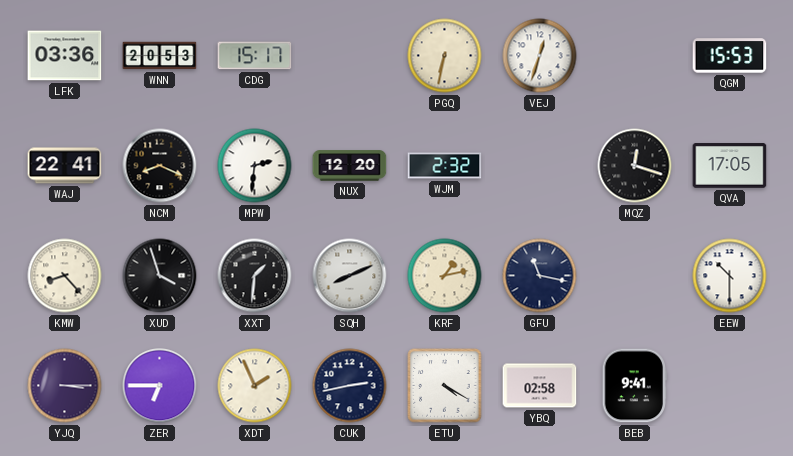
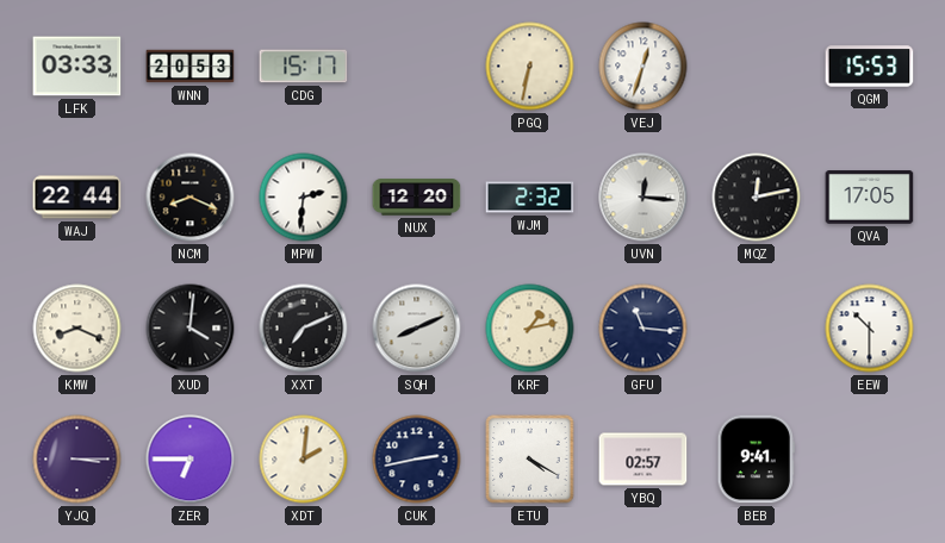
LFK: 03:36 -> 03:33 (77, 67)
WAJ: 22:41 -> 22:44 (77, 198)
UVN: none -> 12:16 (644, 198)
MQZ: 12:18 -> 12:13 (757, 198)
KMW: 8:23 -> 8:19 (77, 329)
XUD: 3:57 -> 4:01 (191, 329)
XXT: 1:31 -> 7:11 (304, 329)
GFU: 11:17 -> 11:16 (644, 329)
XDT: 1:56 -> 2:01 (304, 460)
YBQ: 02:58 -> 02:57 (644, 460)
